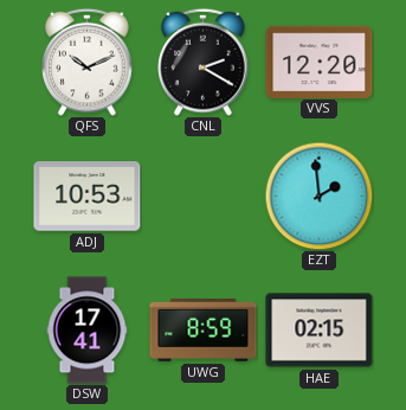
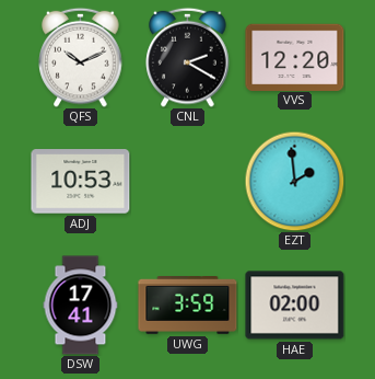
UWG: 8:59 -> 3:59 (188, 306)
HAE: 02:15 -> 02:00 (295, 306)
